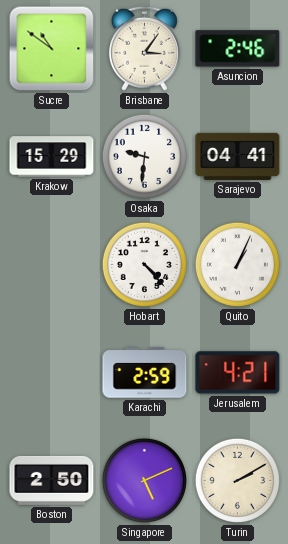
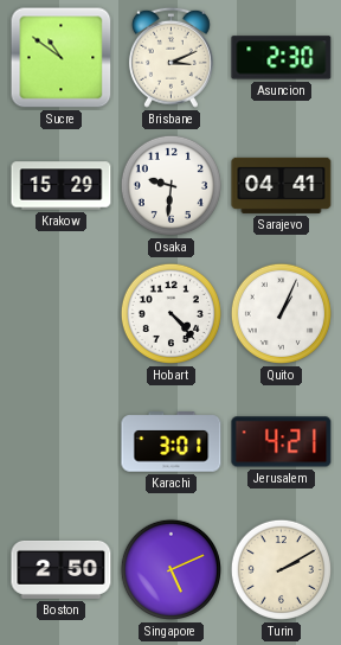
Brisbane: 3:06 -> 3:11 (170, 57)
Asuncion: 2:46 -> 2:30 (282, 58)
Karachi: 2:59 -> 3:01 (172, 442)
